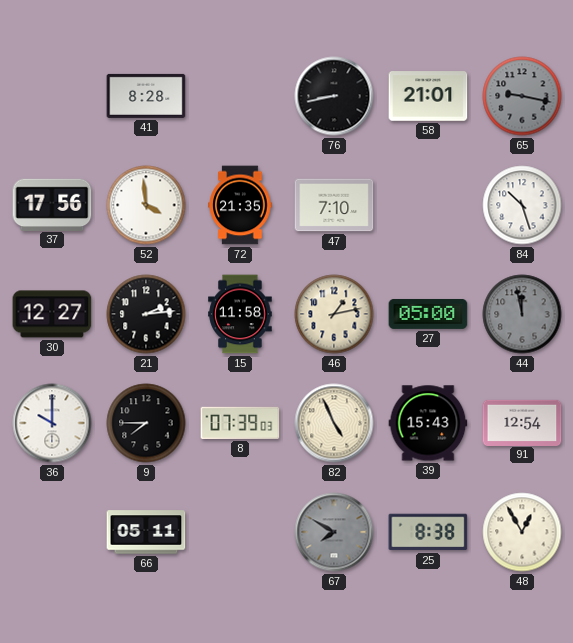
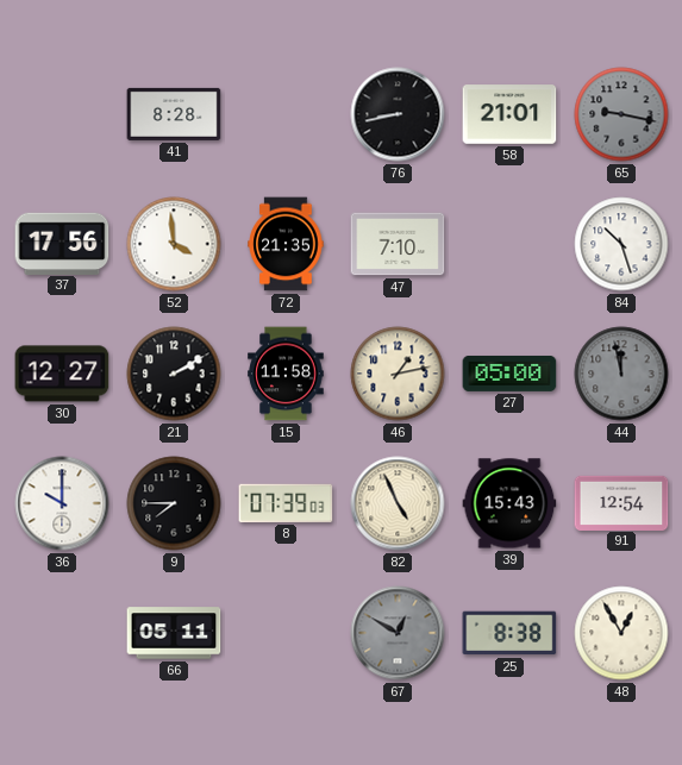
21: 2:14 -> 2:10 (174, 374)
67: 7:50 -> 12:50 (398, 633)
